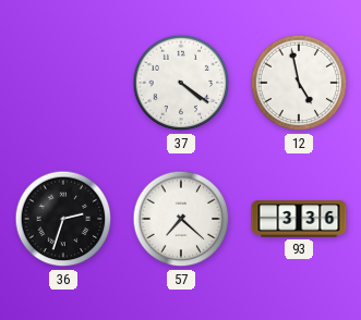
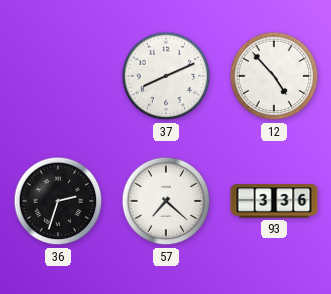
37: 4:21 -> 8:11 (166, 76)
12: 4:58 -> 4:53 (274, 76)
